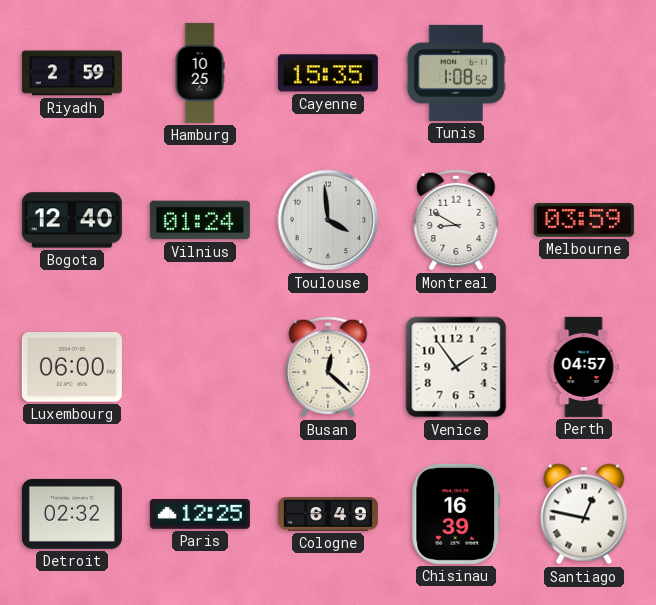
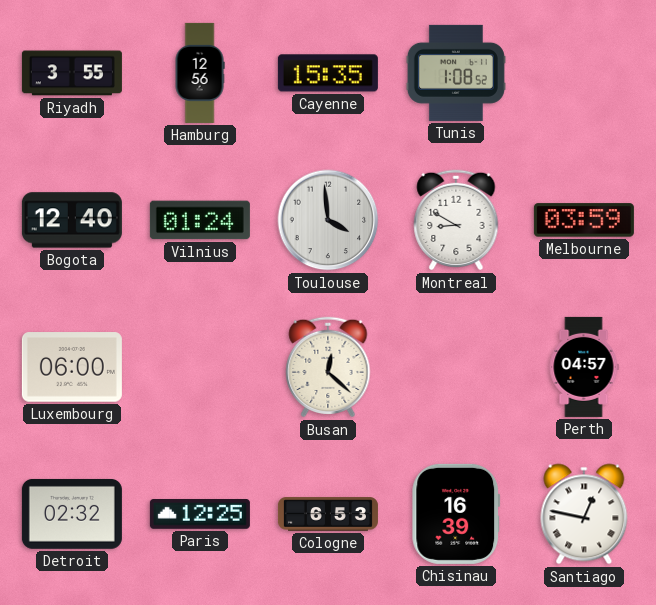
Riyadh: 2:59 -> 3:55 (72, 73)
Hamburg: 10:25 -> 12:56 (200, 73)
Venice: 1:54 -> none (456, 367)
Cologne: 6:49 -> 6:53 (328, 514)
